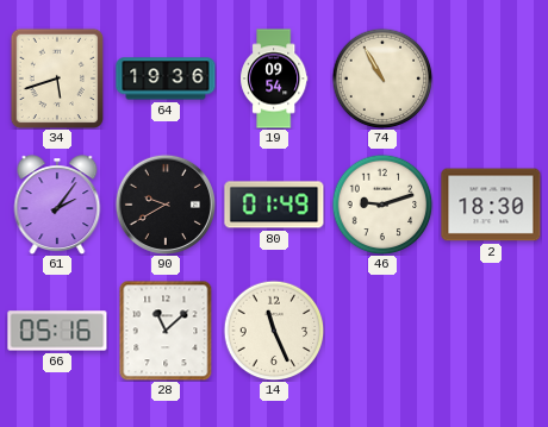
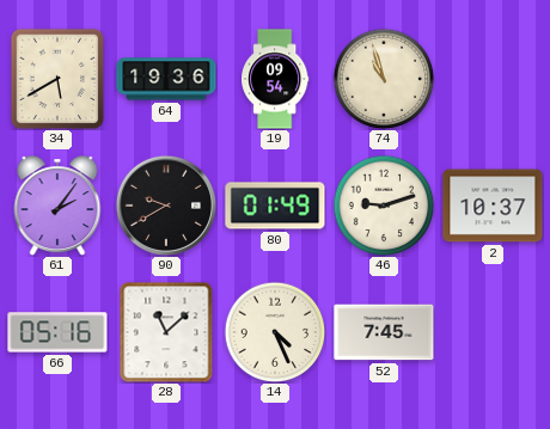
34: 5:42 -> 5:40 (57, 79)
74: 10:55 -> 10:57 (384, 79)
2: 18:30 -> 10:37 (493, 206)
14: 11:26 -> 4:26 (275, 332)
52: none -> 7:45 (384, 332)
